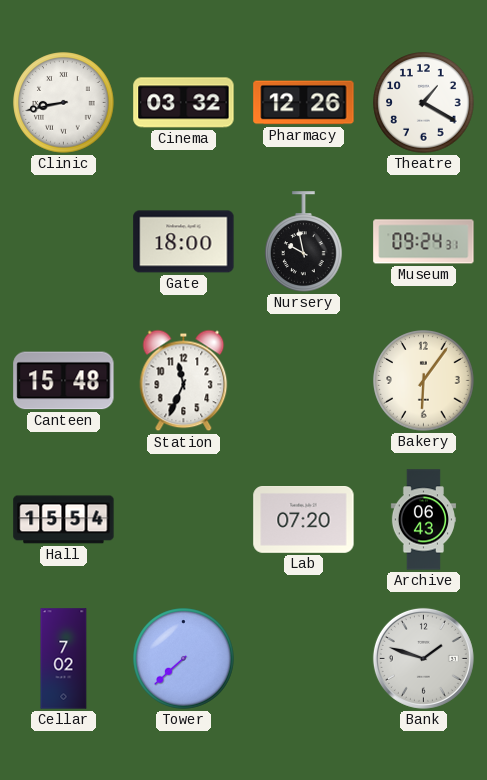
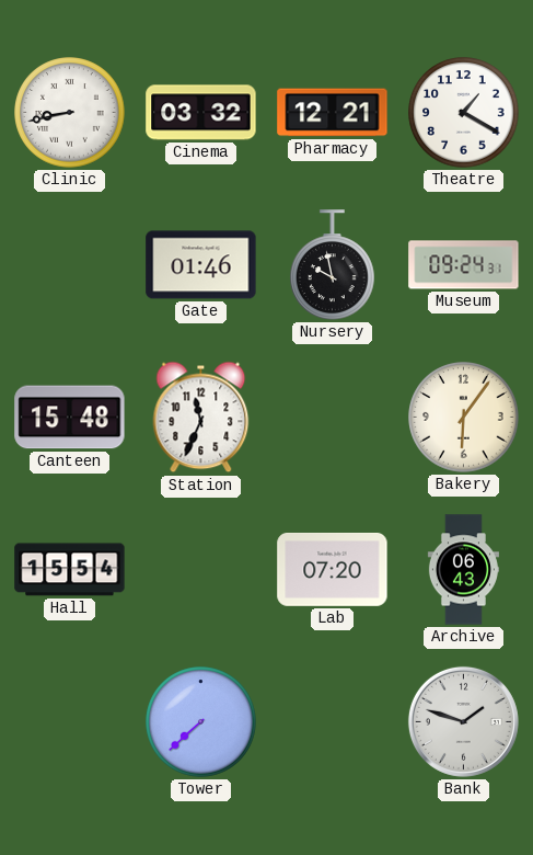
Pharmacy: 12:26 -> 12:21 (333, 113)
Gate: 18:00 -> 01:46 (201, 265)
Cellar: 7:02 -> none (64, 659)
